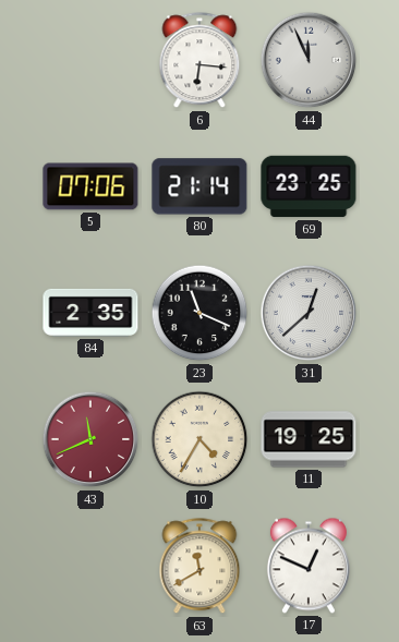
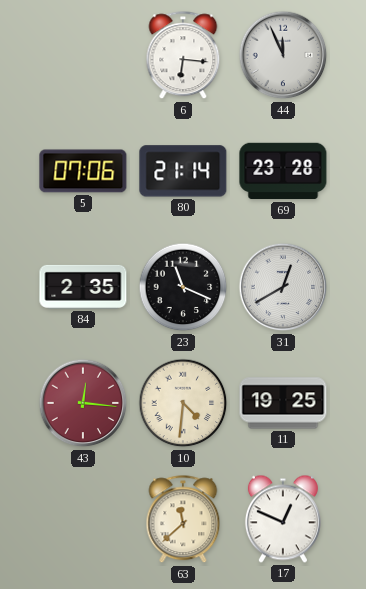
69: 23:25 -> 23:28 (283, 171)
31: 12:38 -> 12:40 (283, 287)
43: 11:41 -> 12:16 (83, 403)
10: 4:35 -> 4:31 (183, 403)
63: 11:40 -> 11:38 (183, 520)
